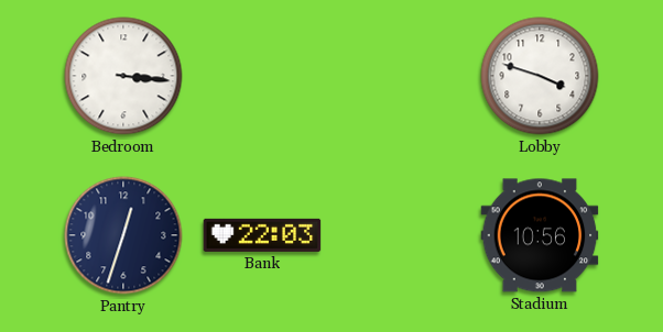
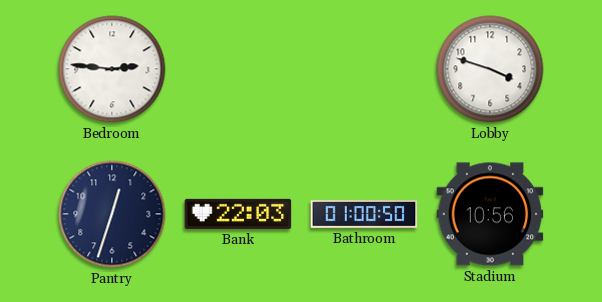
Bedroom: 3:16 -> 2:46 (112, 69)
Bathroom: none -> 01:00 (364, 215)
